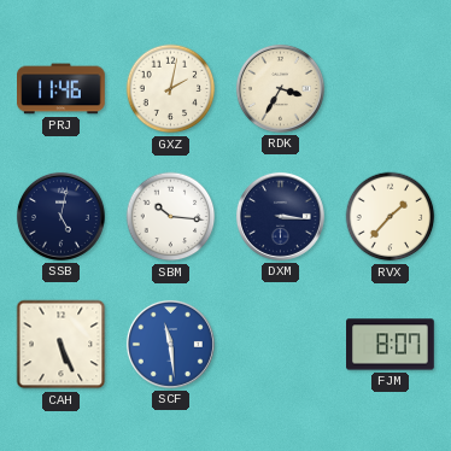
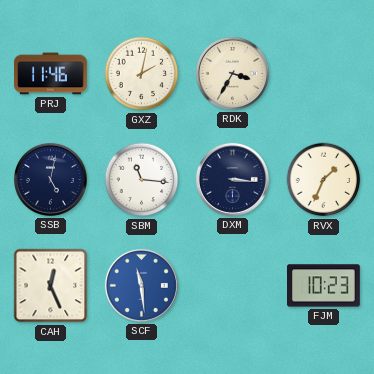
SBM: 10:16 -> 11:16 (142, 180)
RVX: 1:37 -> 1:34 (324, 180)
CAH: 5:26 -> 12:26 (51, 286)
FJM: 8:07 -> 10:23 (324, 286)
